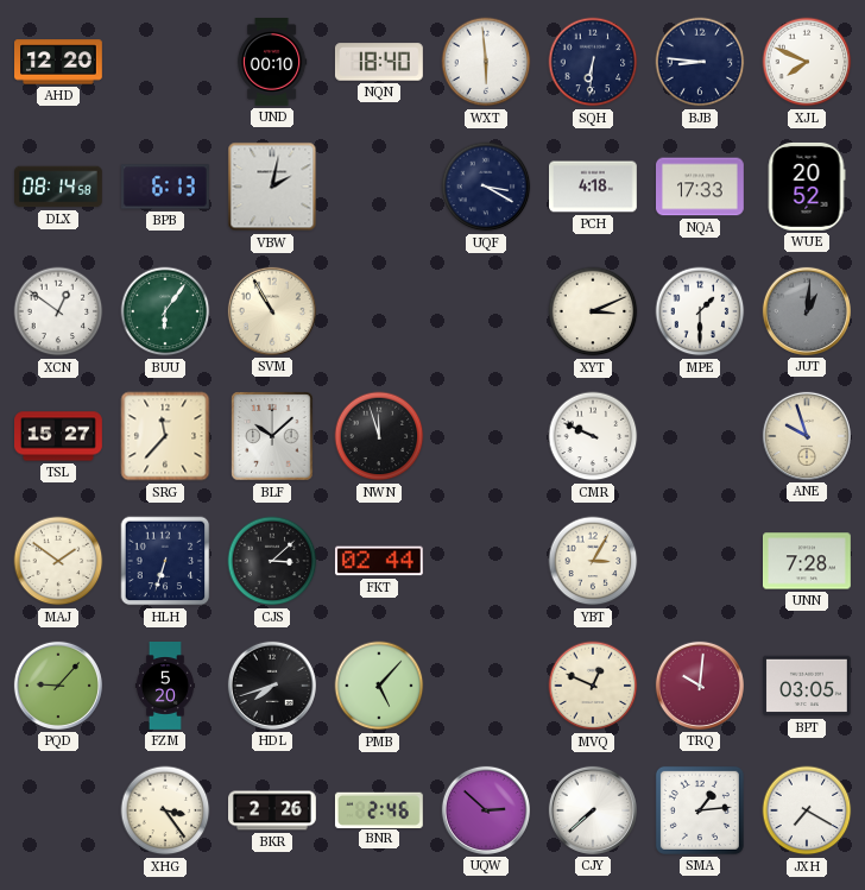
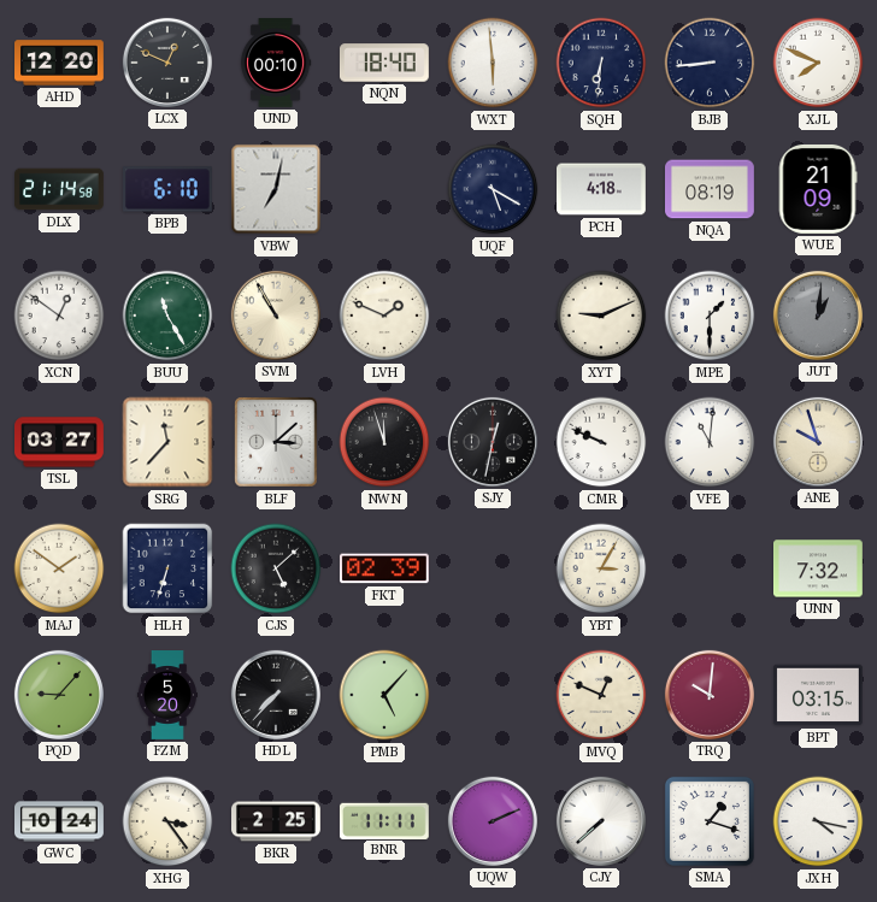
LCX: none -> 12:49 (167, 63)
BJB: 8:46 -> 8:44 (710, 63)
DLX: 08:14 -> 21:14 (60, 189)
BPB: 6:13 -> 6:10 (169, 189)
VBW: 2:02 -> 7:02 (276, 189)
UQF: 3:20 -> 5:20 (493, 189)
NQA: 17:33 -> 08:19 (711, 189)
WUE: 20:52 -> 21:09 (818, 189)
BUU: 6:06 -> 11:25 (167, 316)
LVH: none -> 1:49 (384, 316)
XYT: 3:11 -> 9:11 (601, 316)
TSL: 15:27 -> 03:27 (60, 442)
BLF: 10:08 -> 3:08 (276, 442)
SJY: none -> 12:32 (493, 442)
VFE: none -> 11:01 (710, 442)
CJS: 3:08 -> 5:08 (276, 568)
FKT: 02:44 -> 02:39 (384, 568)
UNN: 7:28 -> 7:32 (819, 568)
HDL: 7:42 -> 7:37 (276, 695)
BPT: 03:05 -> 03:15 (819, 695)
GWC: none -> 10:24 (60, 821)
BKR: 2:26 -> 2:25 (277, 821)
BNR: 2:46 -> 11:11 (384, 820)
UQW: 2:52 -> 2:11 (493, 821)
SMA: 1:14 -> 1:18 (710, 821)
JXH: 7:20 -> 4:17 (818, 821)
